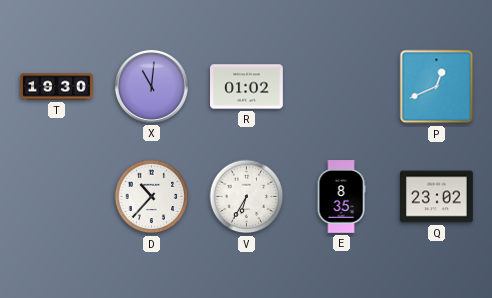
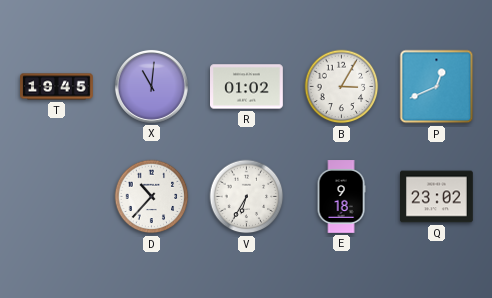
T: 19:30 -> 19:45 (57, 87)
B: none -> 3:05 (342, 87)
E: 8:35 -> 9:18 (341, 197)
